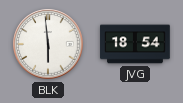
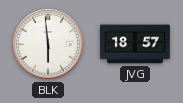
JVG: 18:54 -> 18:57 (135, 44)
